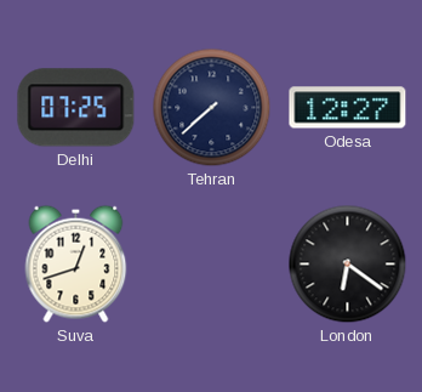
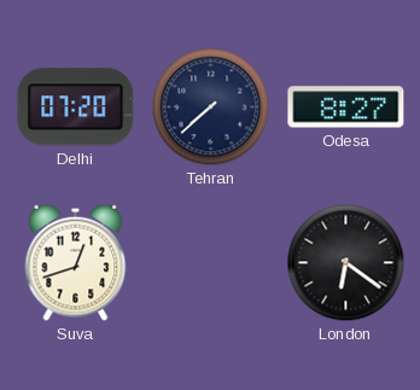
Delhi: 07:25 -> 07:20 (76, 107)
Odesa: 12:27 -> 8:27 (346, 107)
